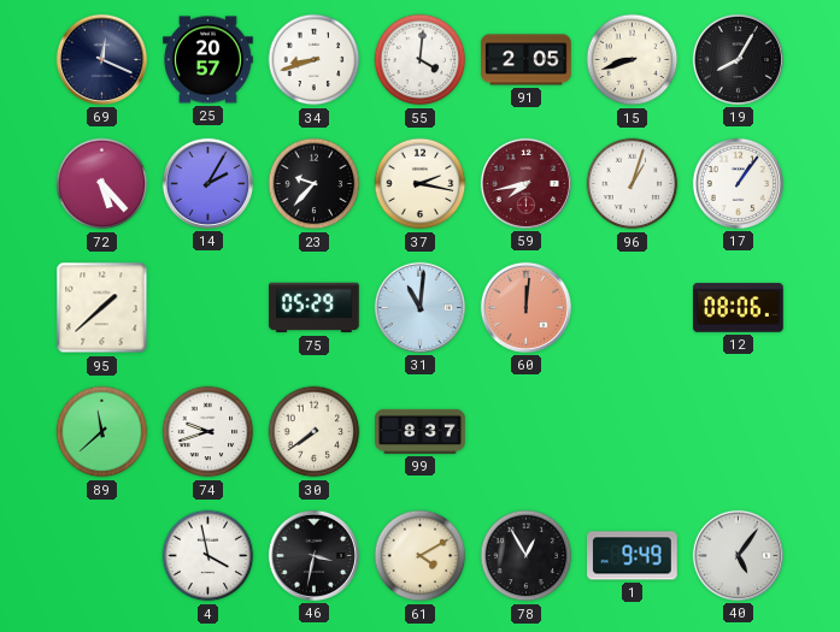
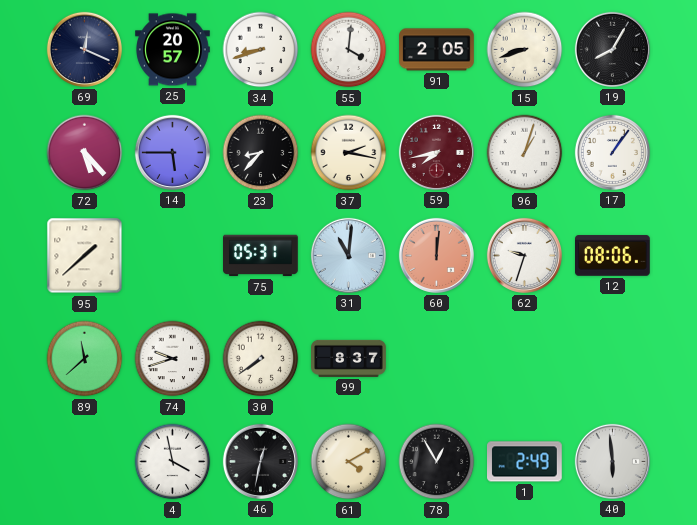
14: 2:05 -> 5:45 (172, 152)
23: 9:37 -> 8:37 (261, 153)
75: 05:29 -> 05:31 (261, 256)
62: none -> 9:33 (524, 255)
46: 3:32 -> 12:32 (260, 461)
1: 9:49 -> 2:49 (525, 462)
40: 5:06 -> 5:59 (612, 461)
